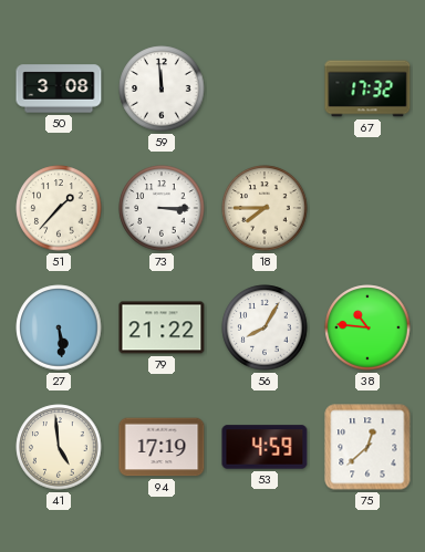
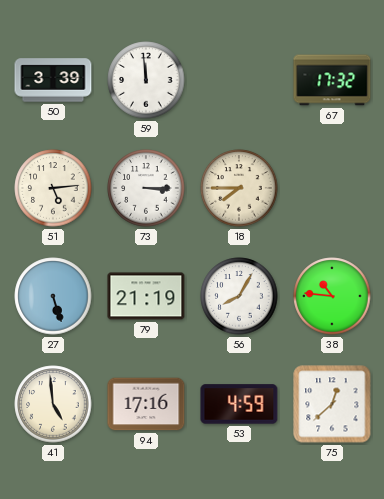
50: 3:08 -> 3:39 (53, 80)
51: 1:37 -> 5:14 (53, 188)
27: 5:29 -> 5:27 (53, 296)
79: 21:22 -> 21:19 (146, 296)
94: 17:19 -> 17:16 (146, 404)
